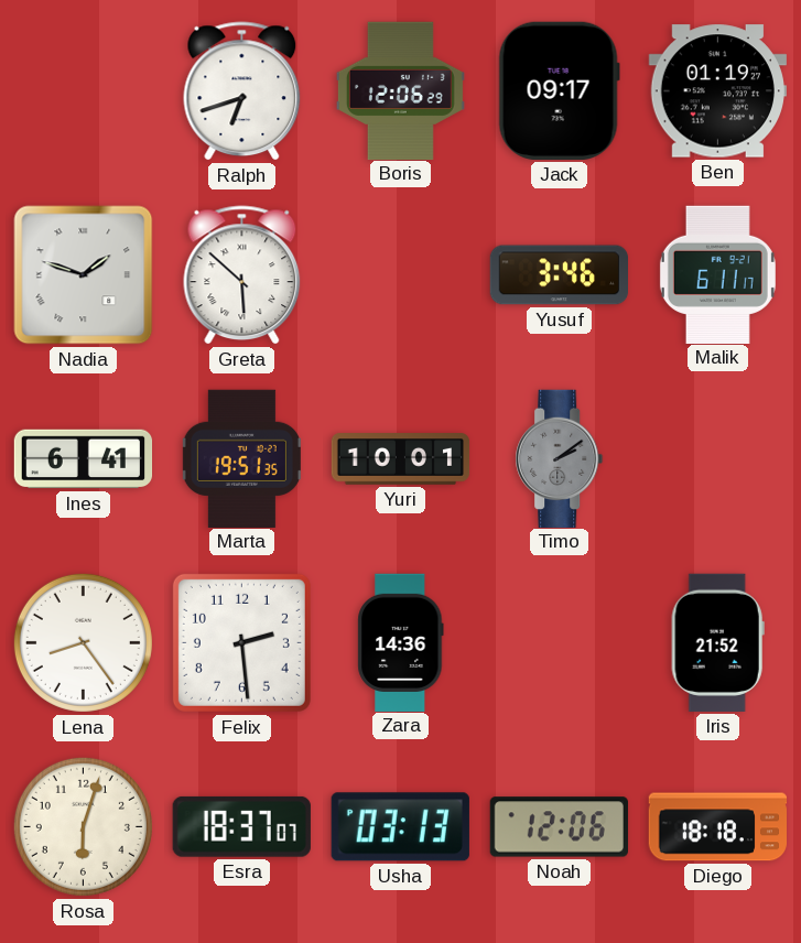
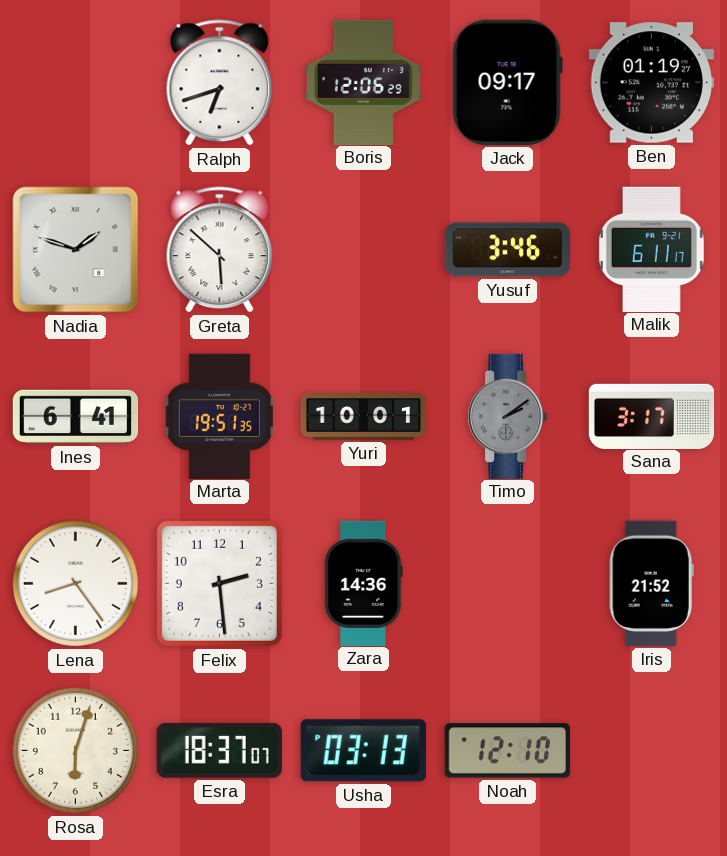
Sana: none -> 3:17 (652, 416)
Noah: 12:06 -> 12:10 (507, 751)
Diego: 18:18 -> none (717, 827)
